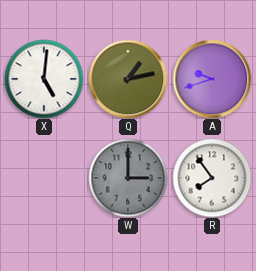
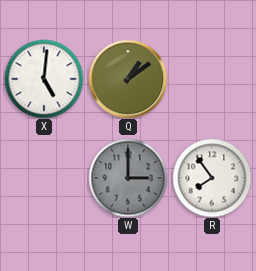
Q: 1:13 -> 1:09 (128, 79)
A: 9:42 -> none (212, 79)
